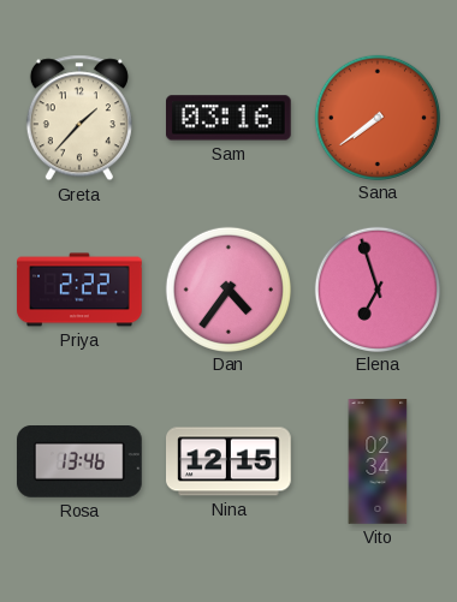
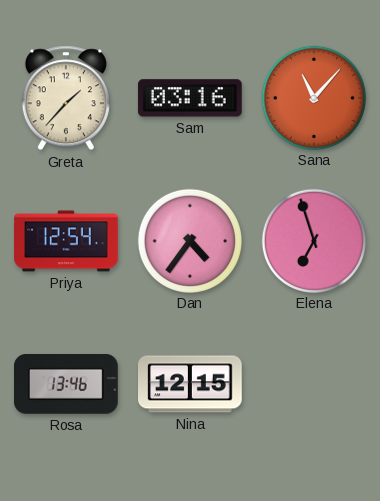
Sana: 7:39 -> 11:07 (313, 97)
Priya: 2:22 -> 12:54 (66, 241)
Vito: 02:34 -> none (378, 461)
